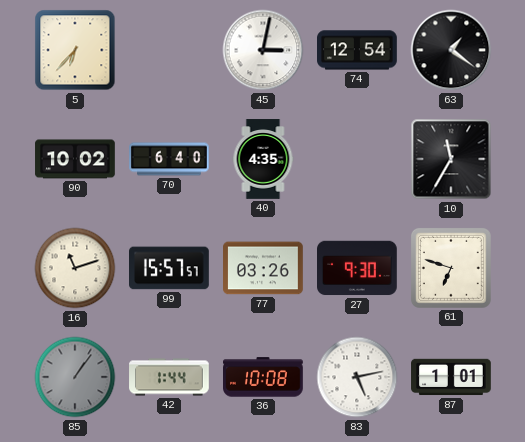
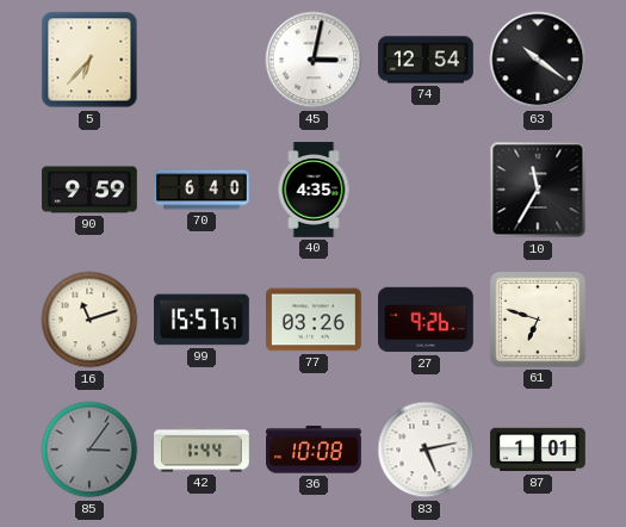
63: 1:21 -> 10:21 (538, 60)
90: 10:02 -> 9:59 (89, 190)
27: 9:30 -> 9:26 (427, 320)
85: 1:06 -> 3:06 (89, 449)
